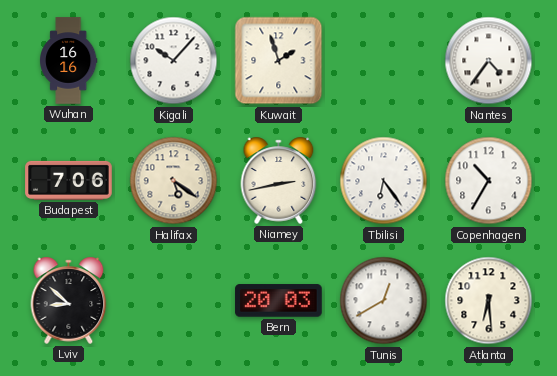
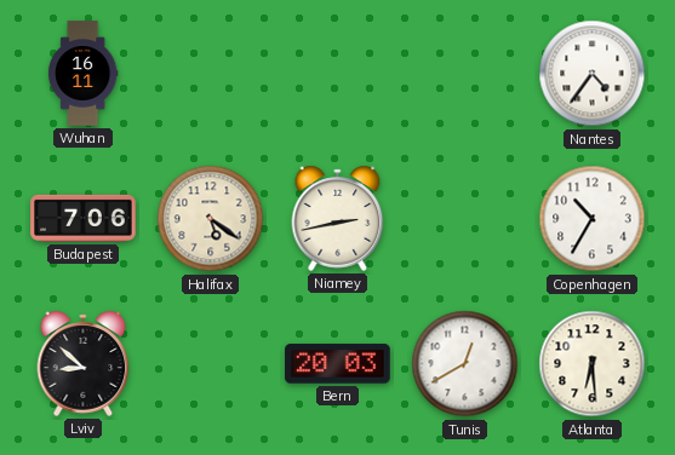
Wuhan: 16:16 -> 16:11 (84, 74)
Kigali: 10:07 -> none (174, 61)
Kuwait: 1:57 -> none (279, 61)
Tbilisi: 6:24 -> none (384, 181)
